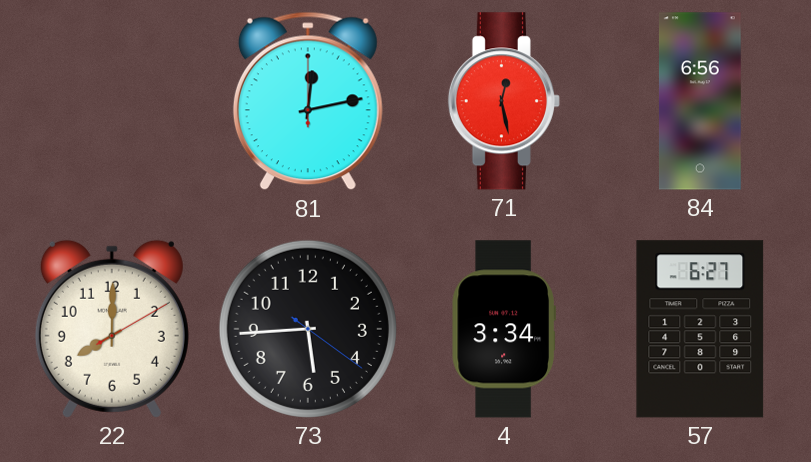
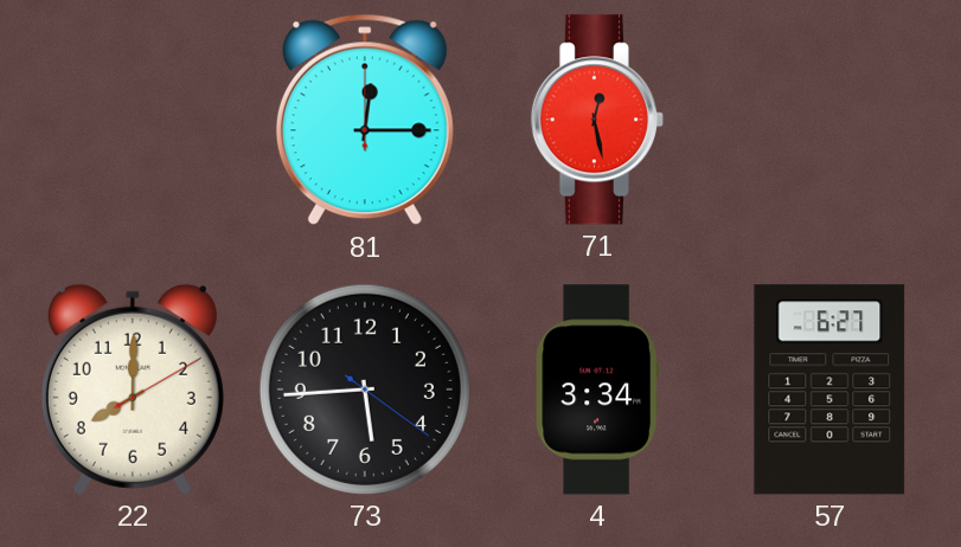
81: 12:13 -> 12:15 (365, 120)
84: 6:56 -> none (700, 101)
